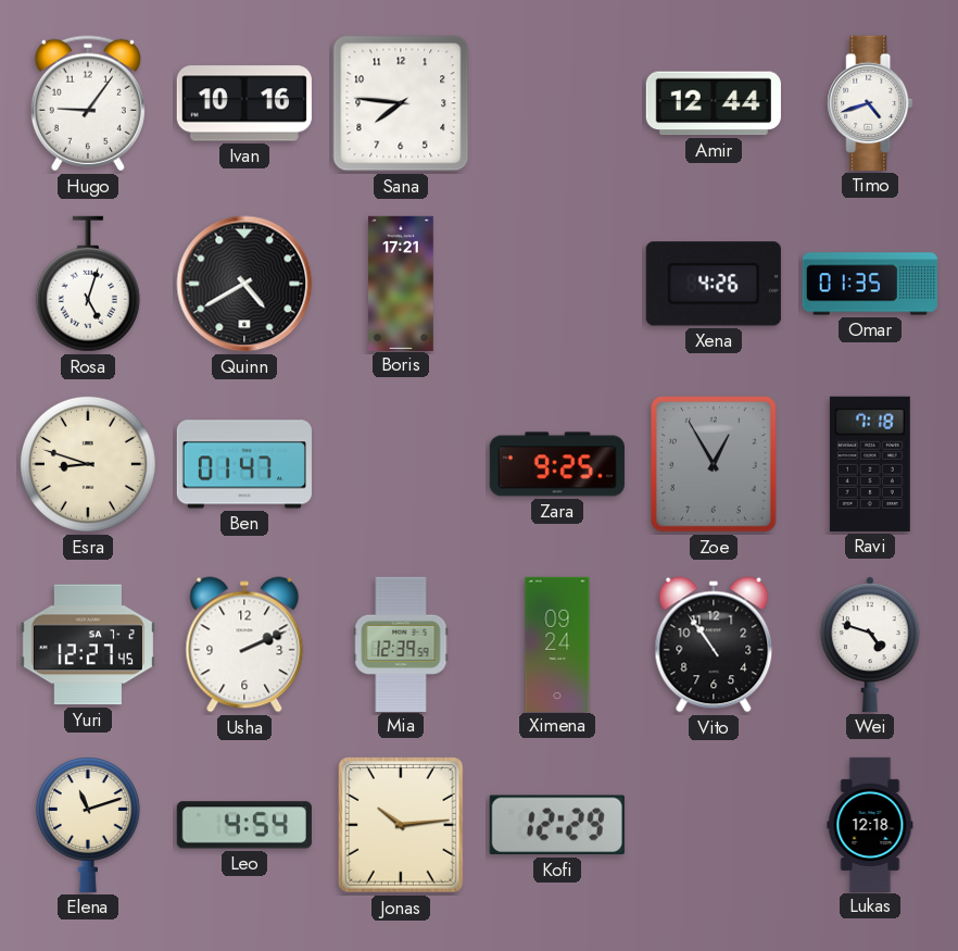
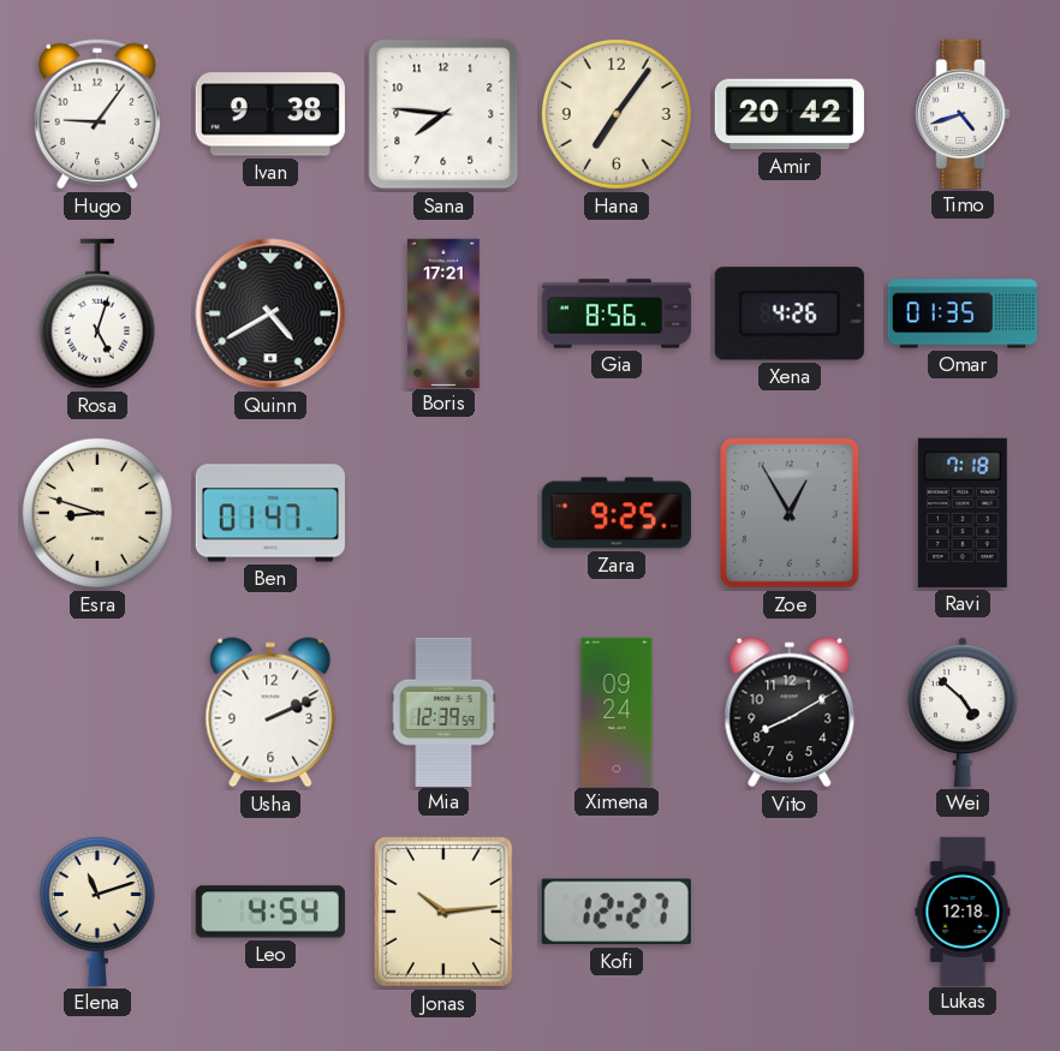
Ivan: 10:16 -> 9:38 (270, 114)
Hana: none -> 7:06 (617, 114)
Amir: 12:44 -> 20:42 (790, 114)
Gia: none -> 8:56 (617, 313)
Yuri: 12:27 -> none (88, 645)
Vito: 10:54 -> 8:10 (790, 712)
Wei: 4:48 -> 4:52 (964, 712)
Kofi: 12:29 -> 12:27 (617, 912)
